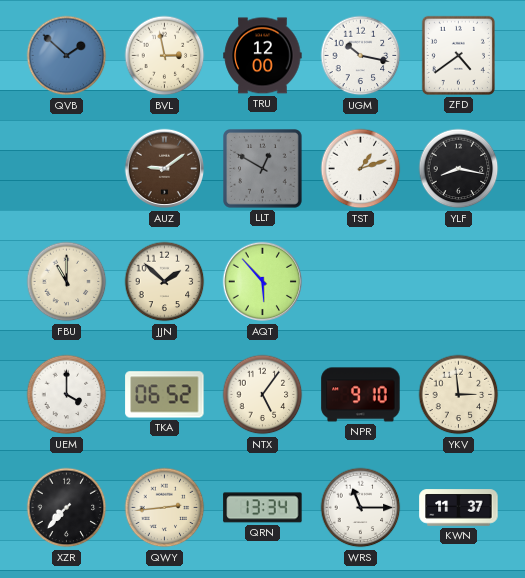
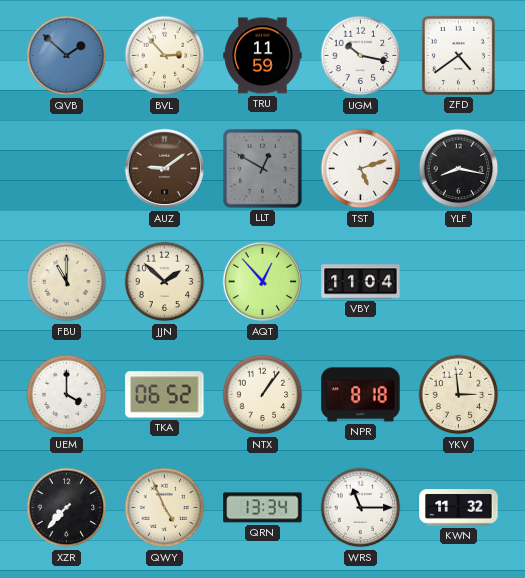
BVL: 2:58 -> 2:53 (165, 56)
TRU: 12:00 -> 11:59 (263, 56)
TST: 1:12 -> 5:12 (361, 169)
AQT: 5:53 -> 12:53 (263, 282)
VBY: none -> 11:04 (361, 282)
NTX: 5:06 -> 1:06 (263, 395)
NPR: 9:10 -> 8:18 (361, 395)
QWY: 2:44 -> 4:56 (165, 508)
KWN: 11:37 -> 11:32 (459, 508)
